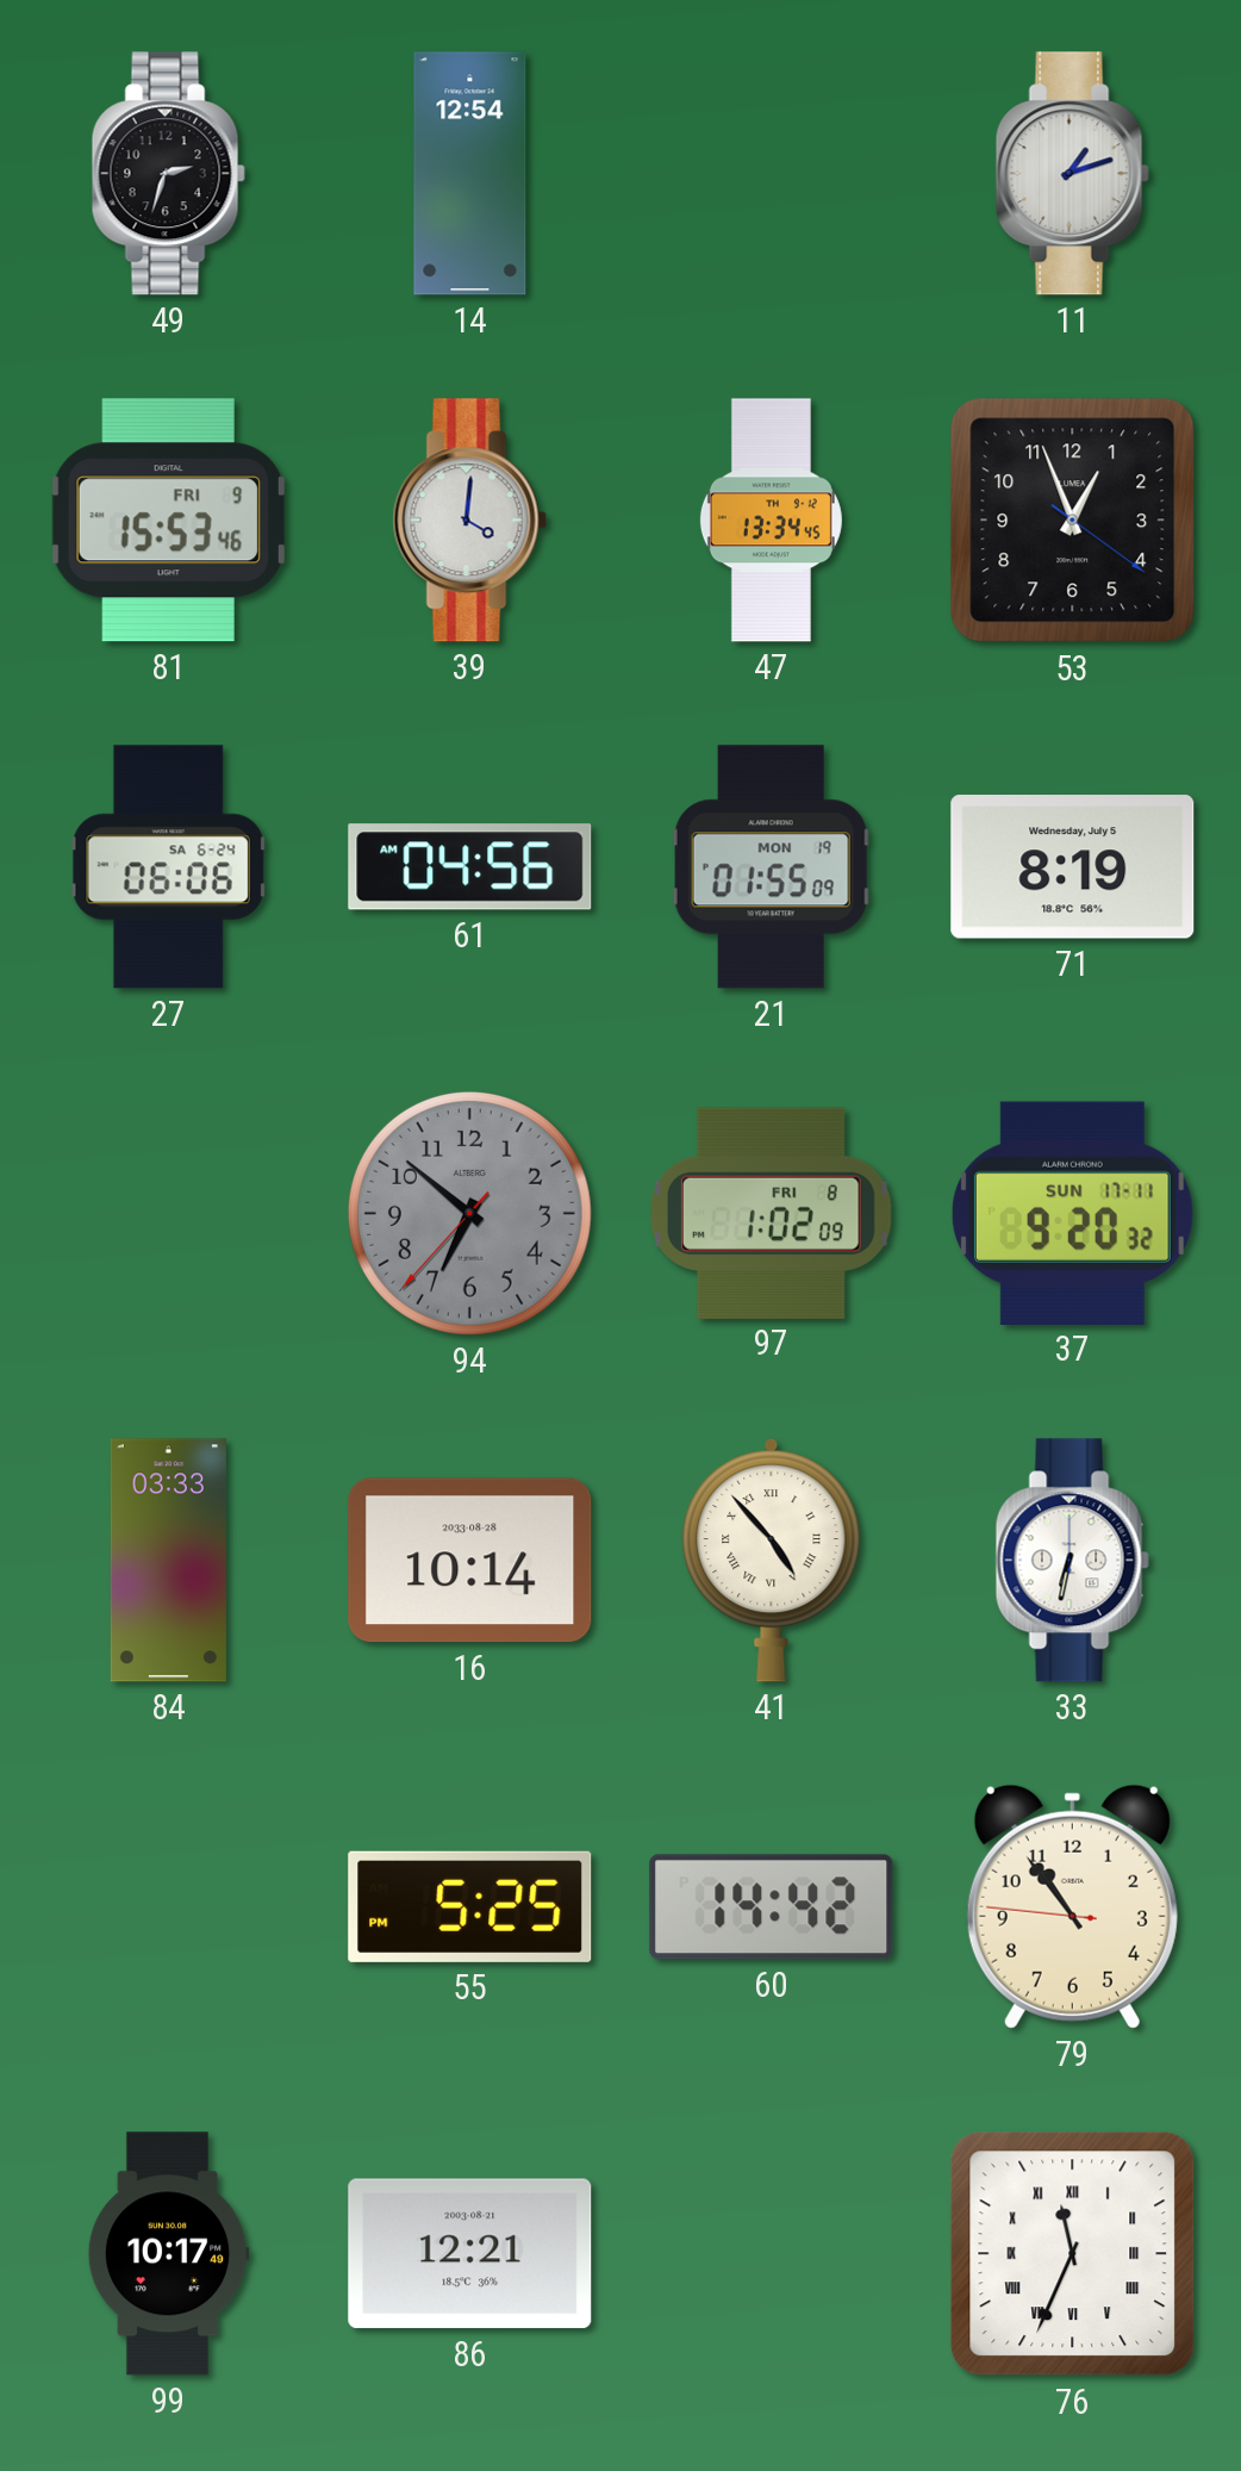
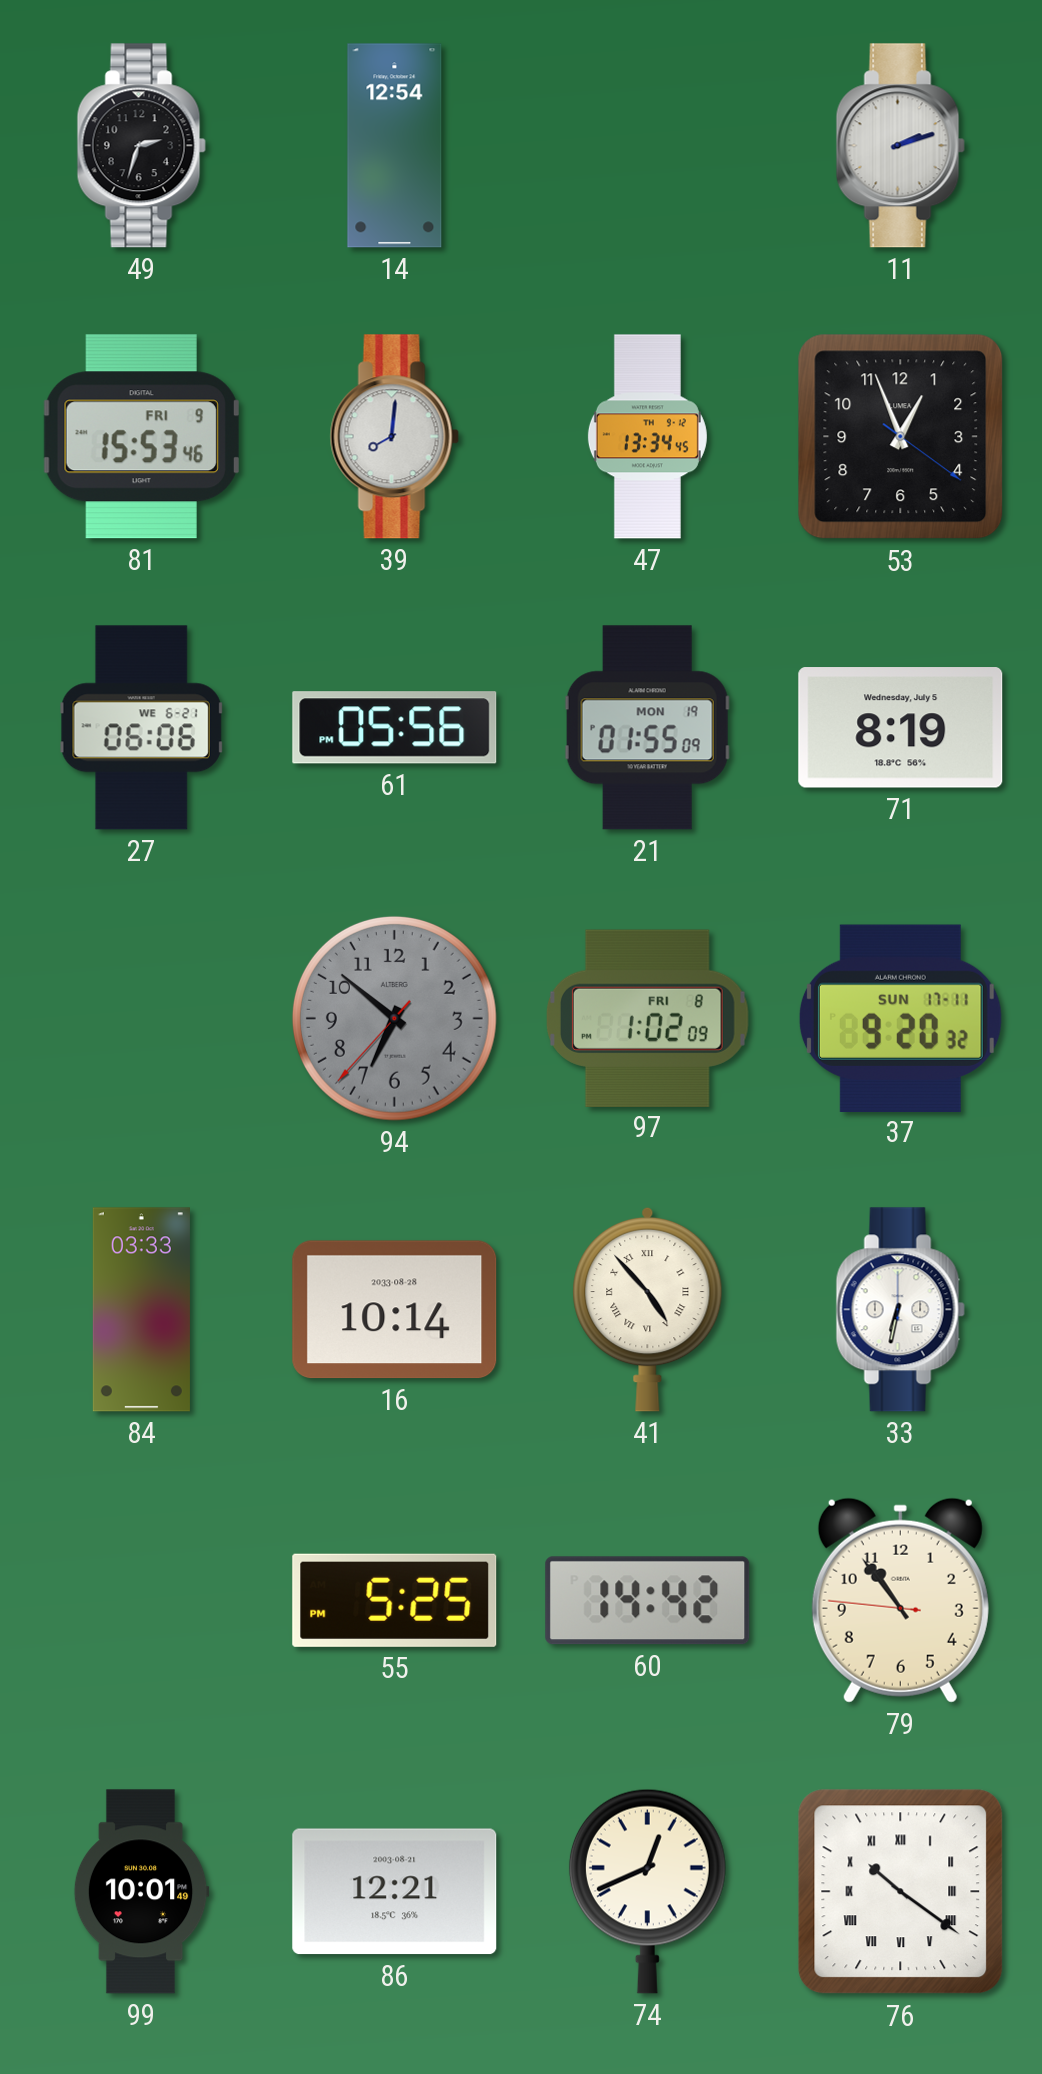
11: 1:12 -> 2:12 (900, 146)
39: 4:01 -> 8:01 (394, 437)
27 date: SA 6-24 -> WE 6-21 (142, 728)
61: 04:56 -> 05:56 (395, 728)
99: 10:17 -> 10:01 (141, 1892)
74: none -> 12:41 (647, 1891)
76: 11:34 -> 10:21 (901, 1892)
